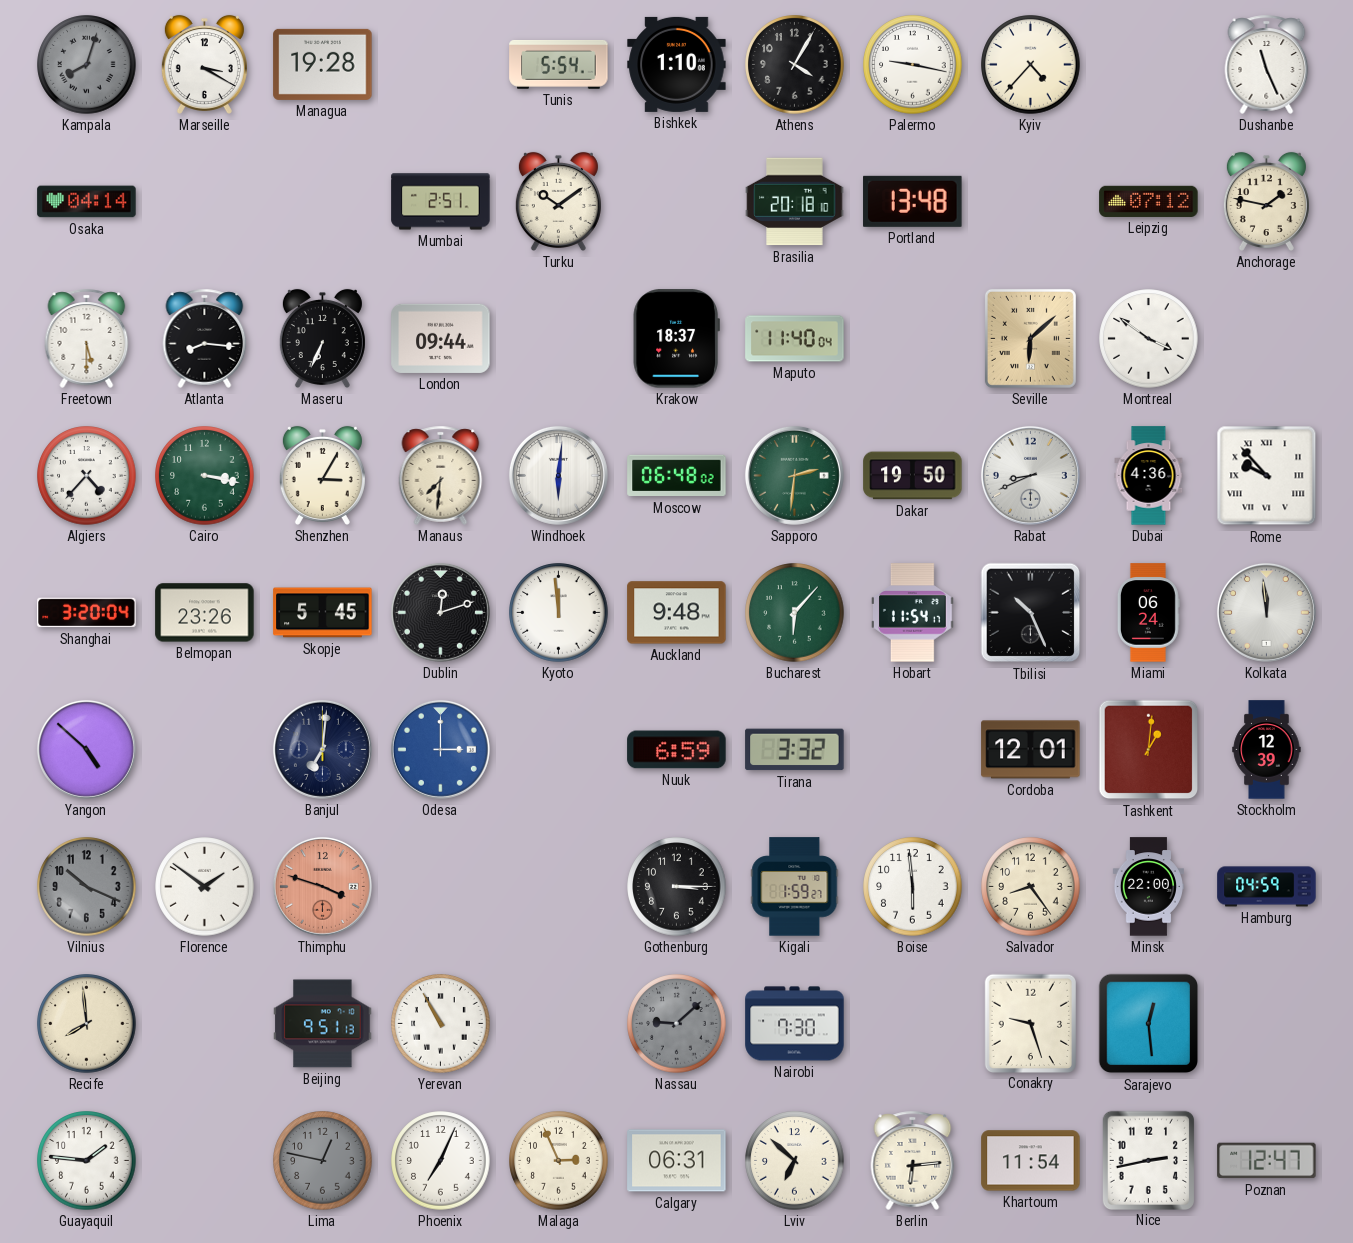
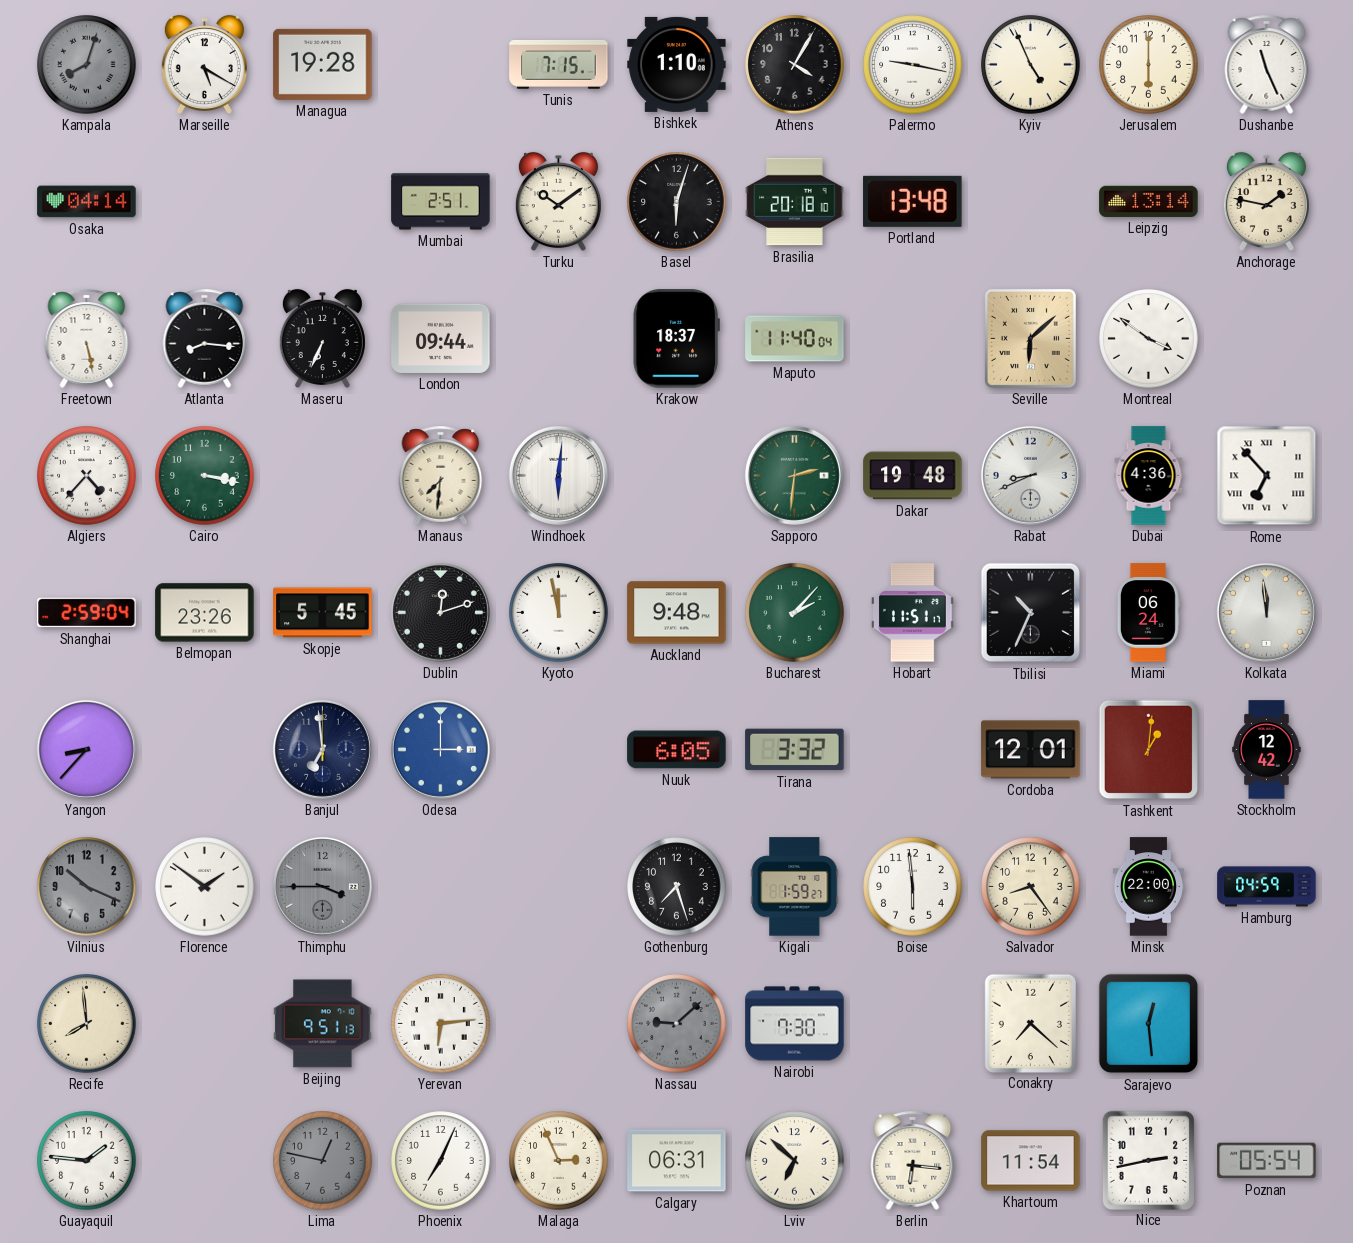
Marseille: 3:20 -> 5:20 (204, 64)
Tunis: 5:54 -> 7:15 (559, 64)
Kyiv: 4:37 -> 4:56 (1031, 65)
Jerusalem: none -> 6:00 (1149, 65)
Basel: none -> 6:03 (677, 202)
Leipzig: 07:12 -> 13:14 (1149, 201)
Freetown: 5:30 -> 5:28 (87, 338)
Shenzhen: 3:05 -> none (322, 475)
Moscow: 06:48 -> none (677, 476)
Dakar: 19:50 -> 19:48 (913, 476)
Rome: 9:53 -> 6:53 (1267, 476)
Shanghai: 3:20 -> 2:59 (87, 613)
Kyoto: 11:59 -> 11:58 (559, 613)
Bucharest: 6:07 -> 2:07 (795, 613)
Hobart: 11:54 -> 11:51 (913, 613)
Tbilisi: 10:26 -> 10:34 (1031, 613)
Yangon: 4:52 -> 8:37 (86, 749)
Banjul: 7:01 -> 6:59 (322, 749)
Nuuk: 6:59 -> 6:05 (677, 750)
Stockholm: 12:39 -> 12:42 (1267, 750)
Thimphu: 3:48 -> 3:45 (322, 886)
Thimphu dial: salmon -> grey (322, 886)
Gothenburg: 3:15 -> 7:27 (677, 887)
Yerevan: 10:55 -> 6:14 (441, 1024)
Conakry: 9:27 -> 7:22 (1030, 1023)
Berlin: 6:14 -> 6:16 (913, 1160)
Poznan: 12:47 -> 05:54 (1267, 1161)
